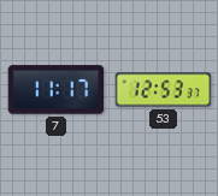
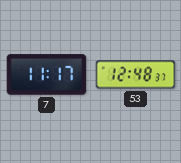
53: 12:53 -> 12:48 (136, 75)
